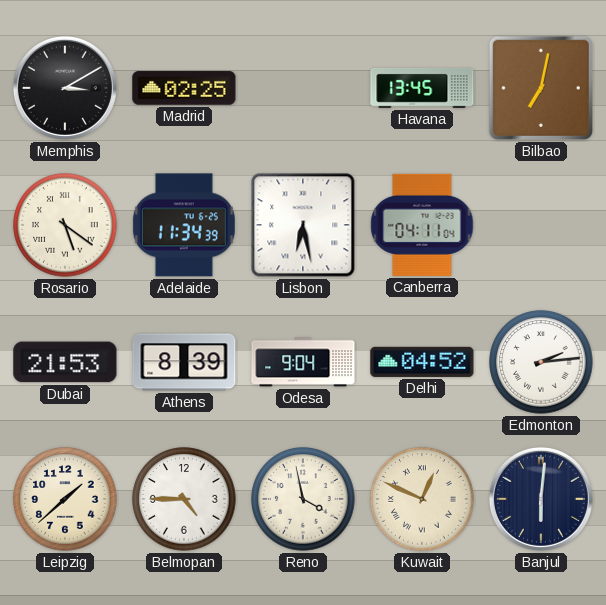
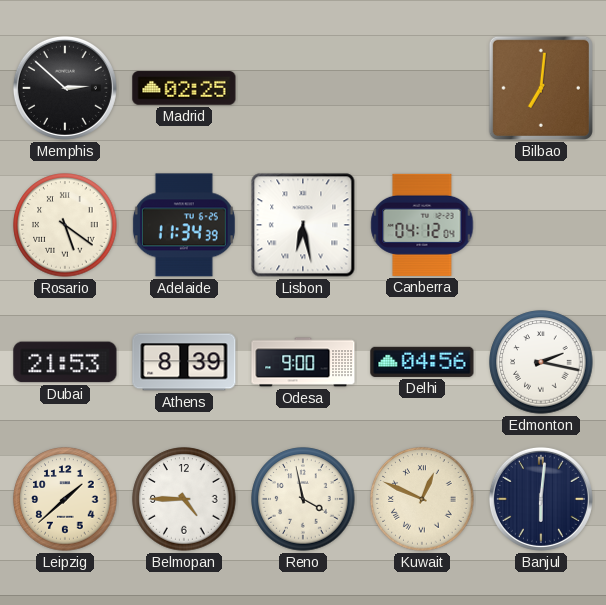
Memphis: 3:10 -> 2:52 (65, 88)
Havana: 13:45 -> none (422, 88)
Bilbao: 7:02 -> 7:01 (541, 88)
Canberra: 04:11 -> 04:12 (422, 225)
Odesa: 9:04 -> 9:00 (303, 362)
Delhi: 04:52 -> 04:56 (422, 362)
Edmonton: 2:14 -> 2:17 (541, 362)
